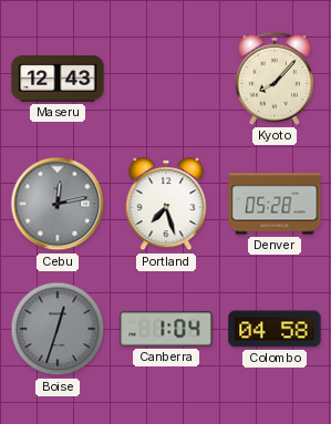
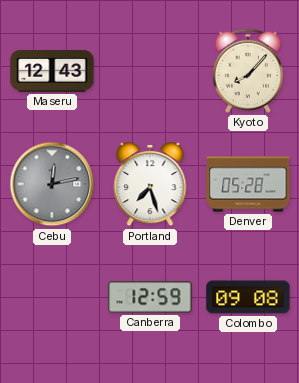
Boise: 12:33 -> none (58, 329)
Canberra: 1:04 -> 12:59 (150, 297)
Colombo: 04:58 -> 09:08 (248, 297)
